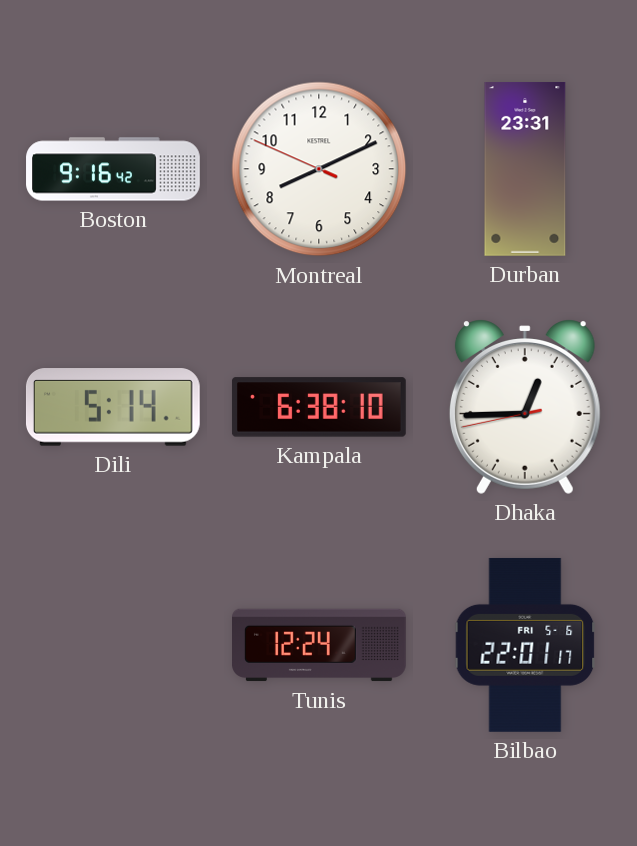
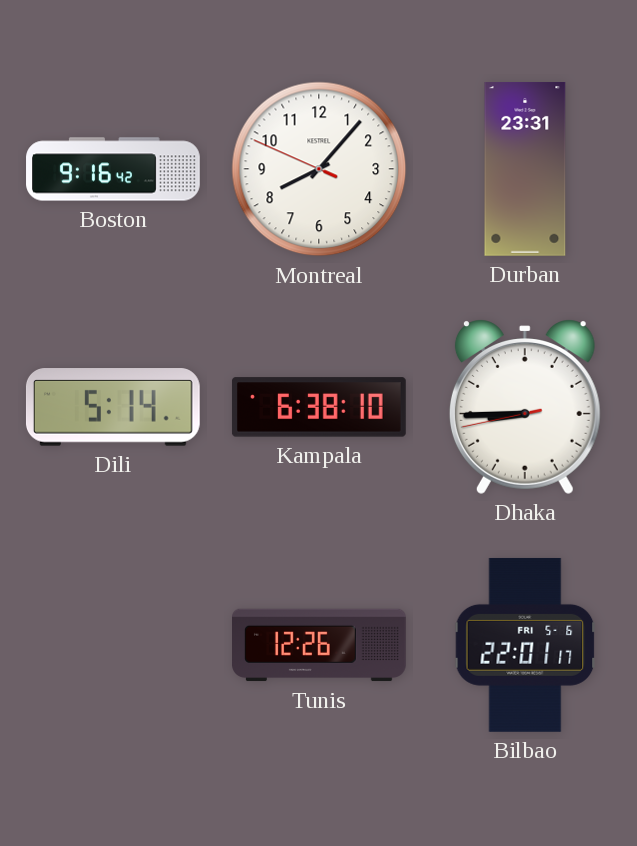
Montreal: 8:10 -> 8:06 (319, 169)
Dhaka: 12:44 -> 8:44 (525, 407)
Tunis: 12:24 -> 12:26 (320, 645)
